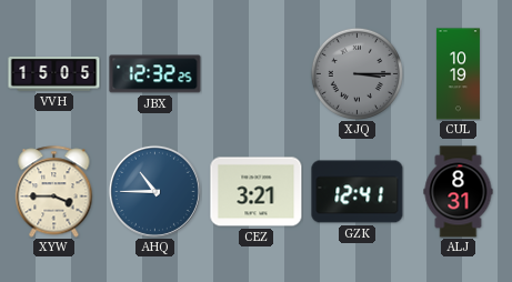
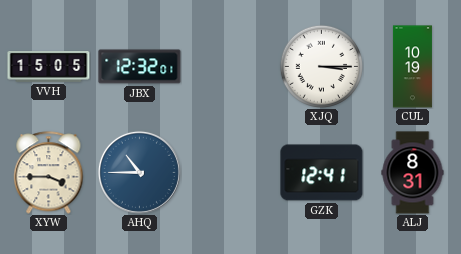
JBX: 12:32:25 -> 12:32:01 (140, 67)
XJQ dial: grey -> white (321, 66)
CEZ: 3:21 -> none (257, 192)
